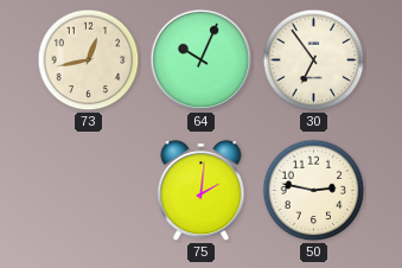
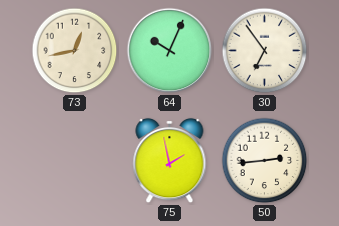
75: 2:01 -> 1:58 (170, 161)
50: 2:47 -> 2:44 (265, 161)
